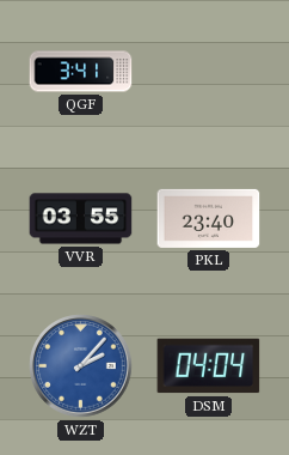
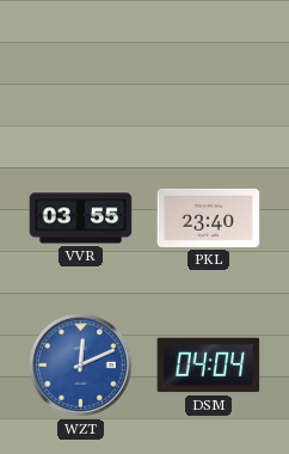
QGF: 3:41 -> none (81, 72)
WZT: 2:07 -> 12:11 (81, 366)
